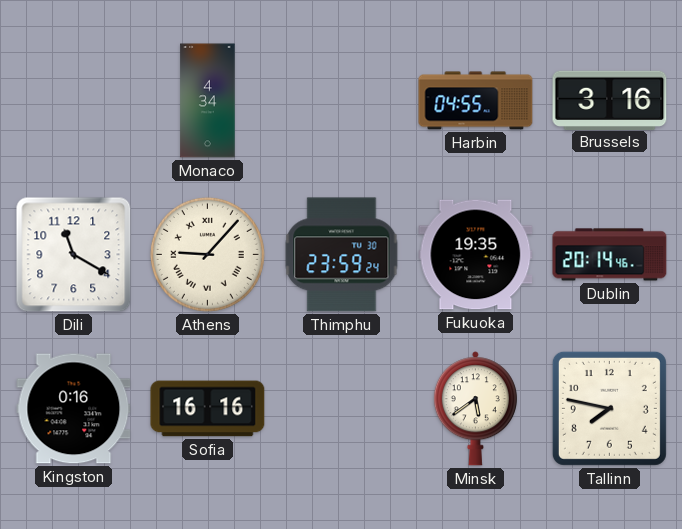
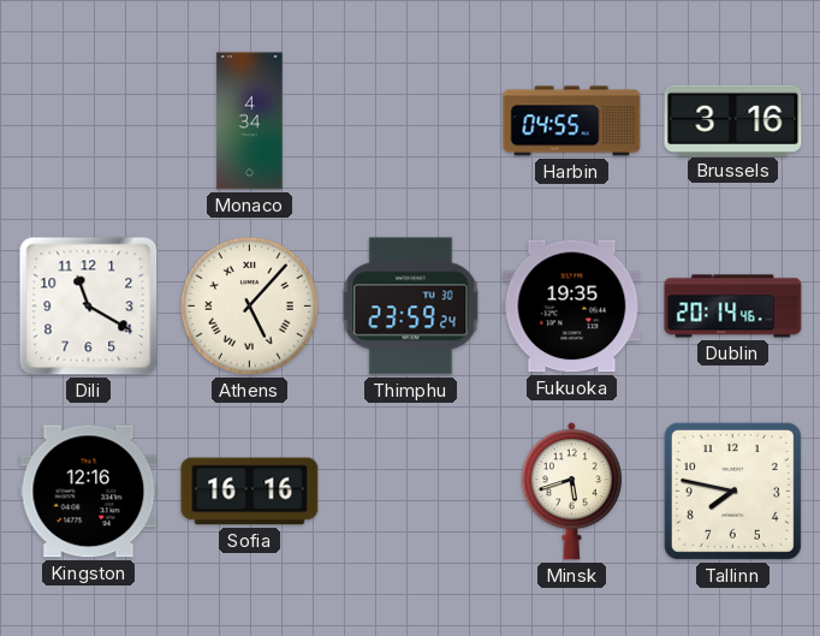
Athens: 9:07 -> 5:07 (249, 305)
Kingston: 0:16 -> 12:16 (89, 492)
Minsk: 5:39 -> 5:42 (571, 492)
